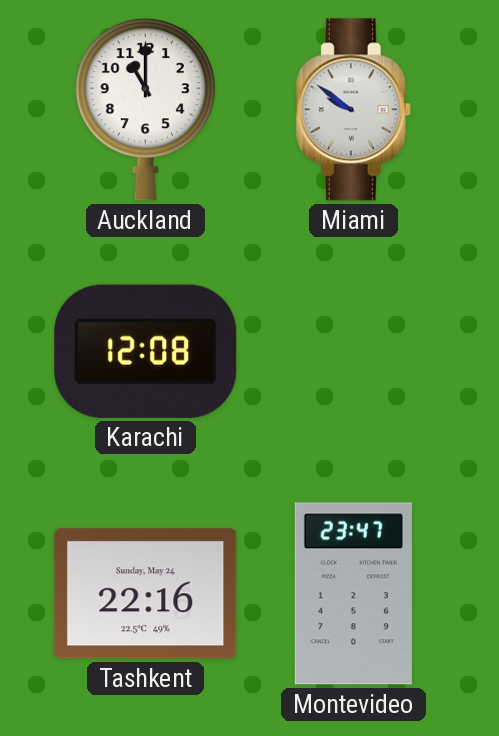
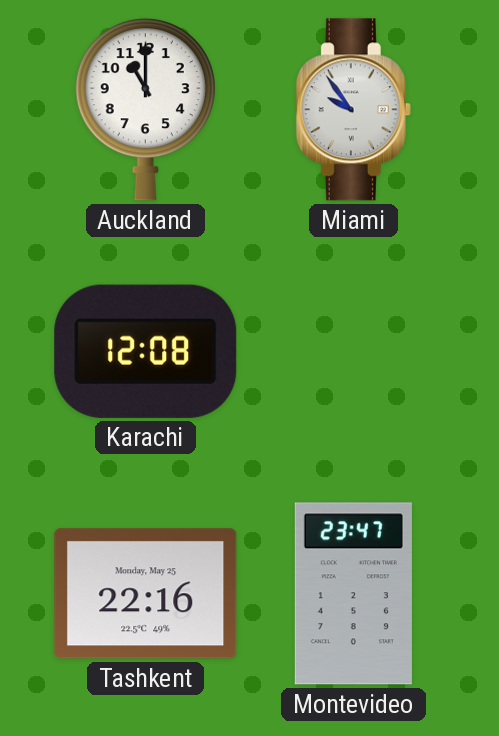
Miami: 9:51 -> 9:54 (353, 110)
Tashkent date: Sunday, May 24 -> Monday, May 25 (146, 594)
